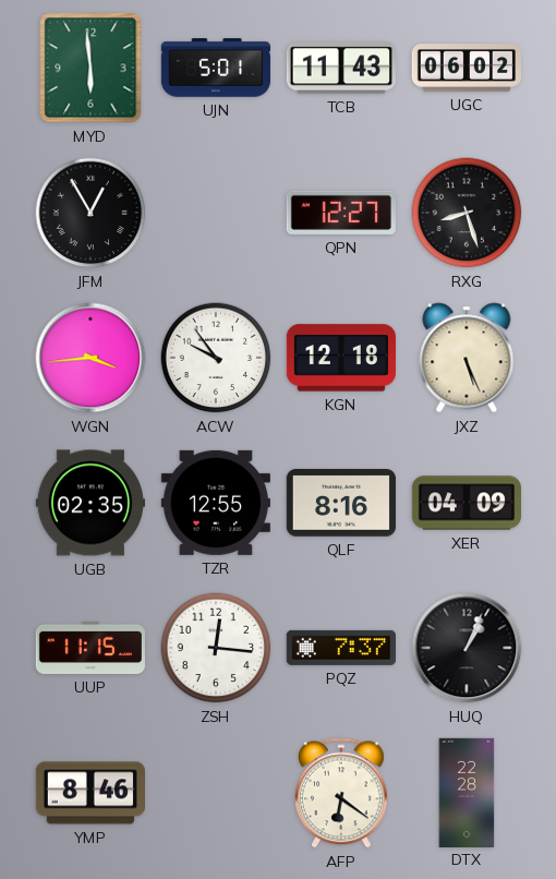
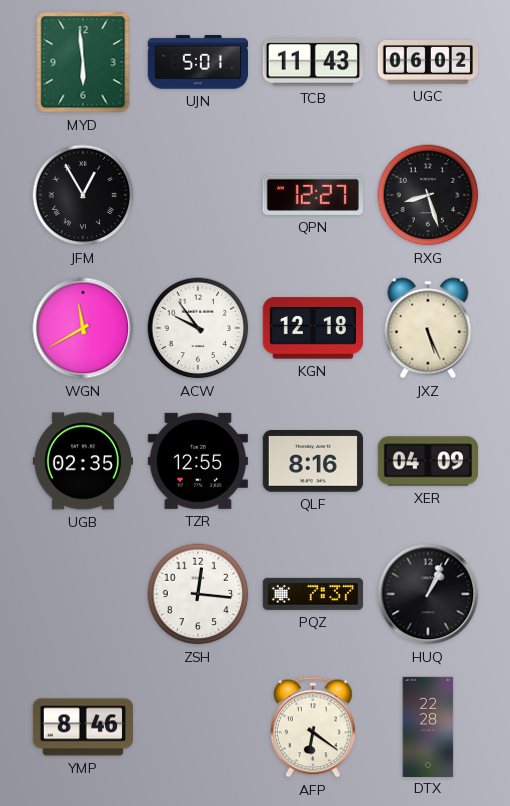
WGN: 3:44 -> 11:40 (83, 328)
UUP: 11:15 -> none (90, 648)
